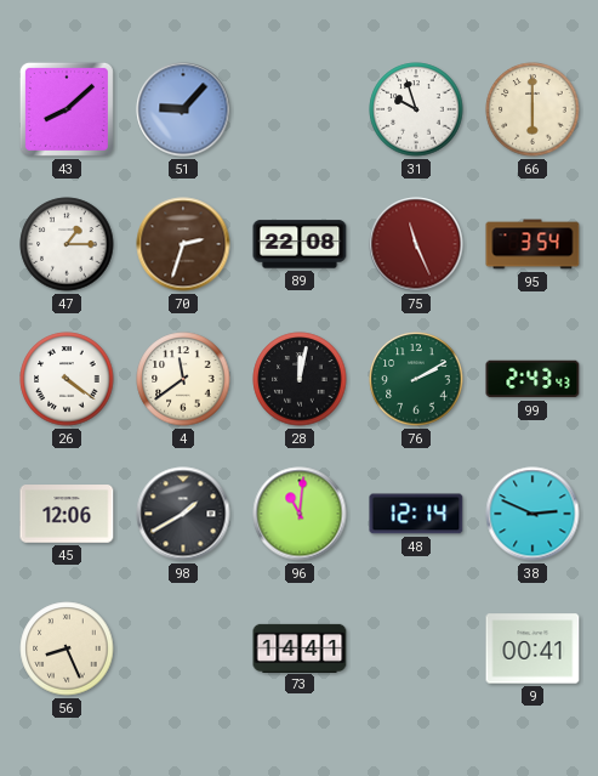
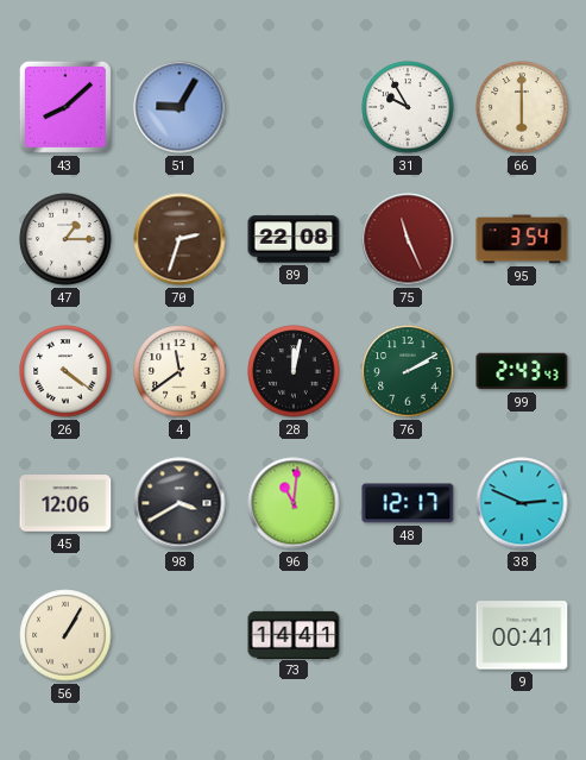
51: 9:07 -> 9:05 (179, 107)
31: 9:57 -> 9:55 (408, 107)
98: 1:40 -> 3:40 (179, 503)
48: 12:14 -> 12:17 (408, 503)
56: 8:26 -> 1:05 (65, 635)
